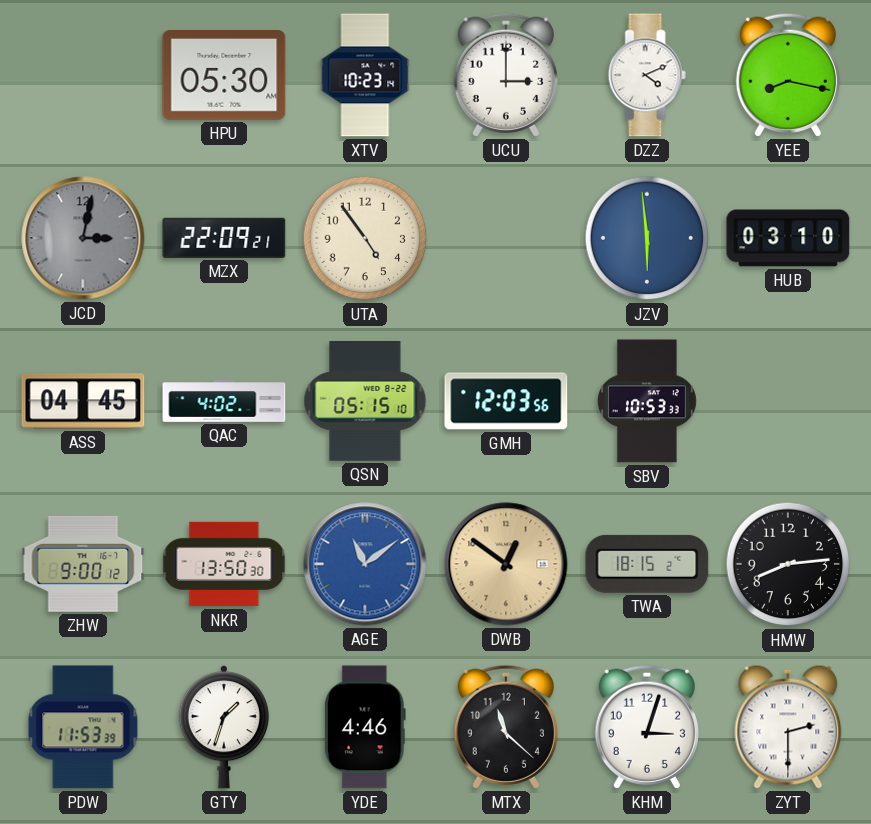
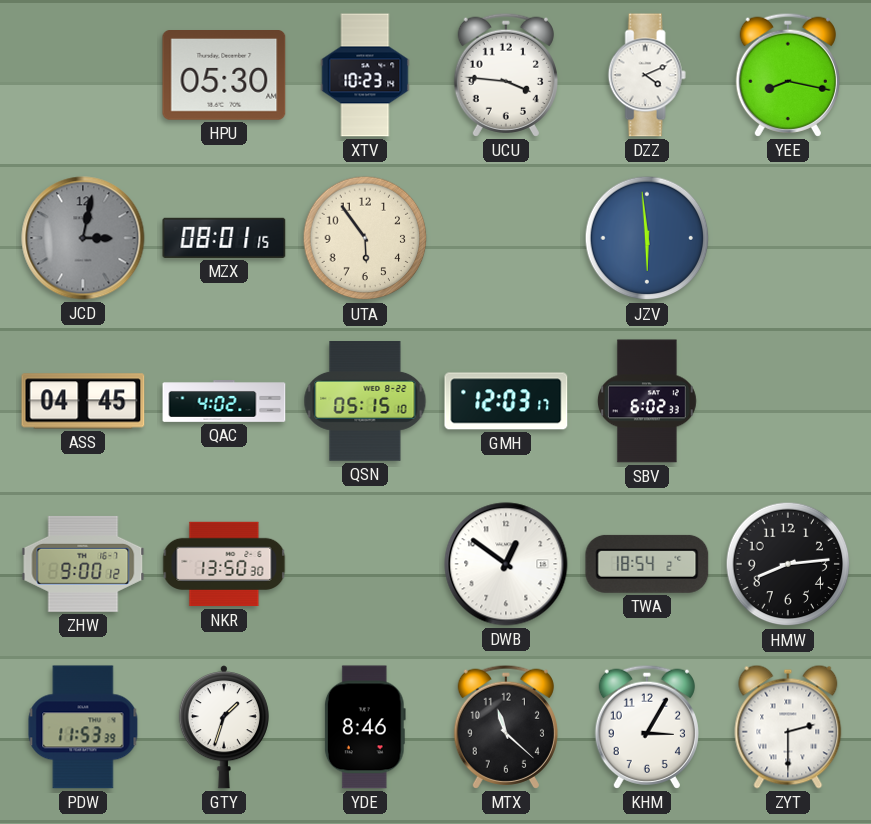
UCU: 3:00 -> 3:46 (506, 75)
MZX: 22:09 -> 08:01 (224, 238)
UTA: 4:54 -> 5:54 (365, 238)
HUB: 03:10 -> none (788, 238)
GMH: 12:03:56 -> 12:03:17 (506, 401)
SBV: 10:53 -> 6:02 (647, 401)
AGE: 11:09 -> none (365, 564)
DWB dial: champagne -> white (506, 564)
TWA: 18:15 -> 18:54 (647, 564)
YDE: 4:46 -> 8:46 (365, 727)
KHM: 3:03 -> 3:05 (647, 727)
